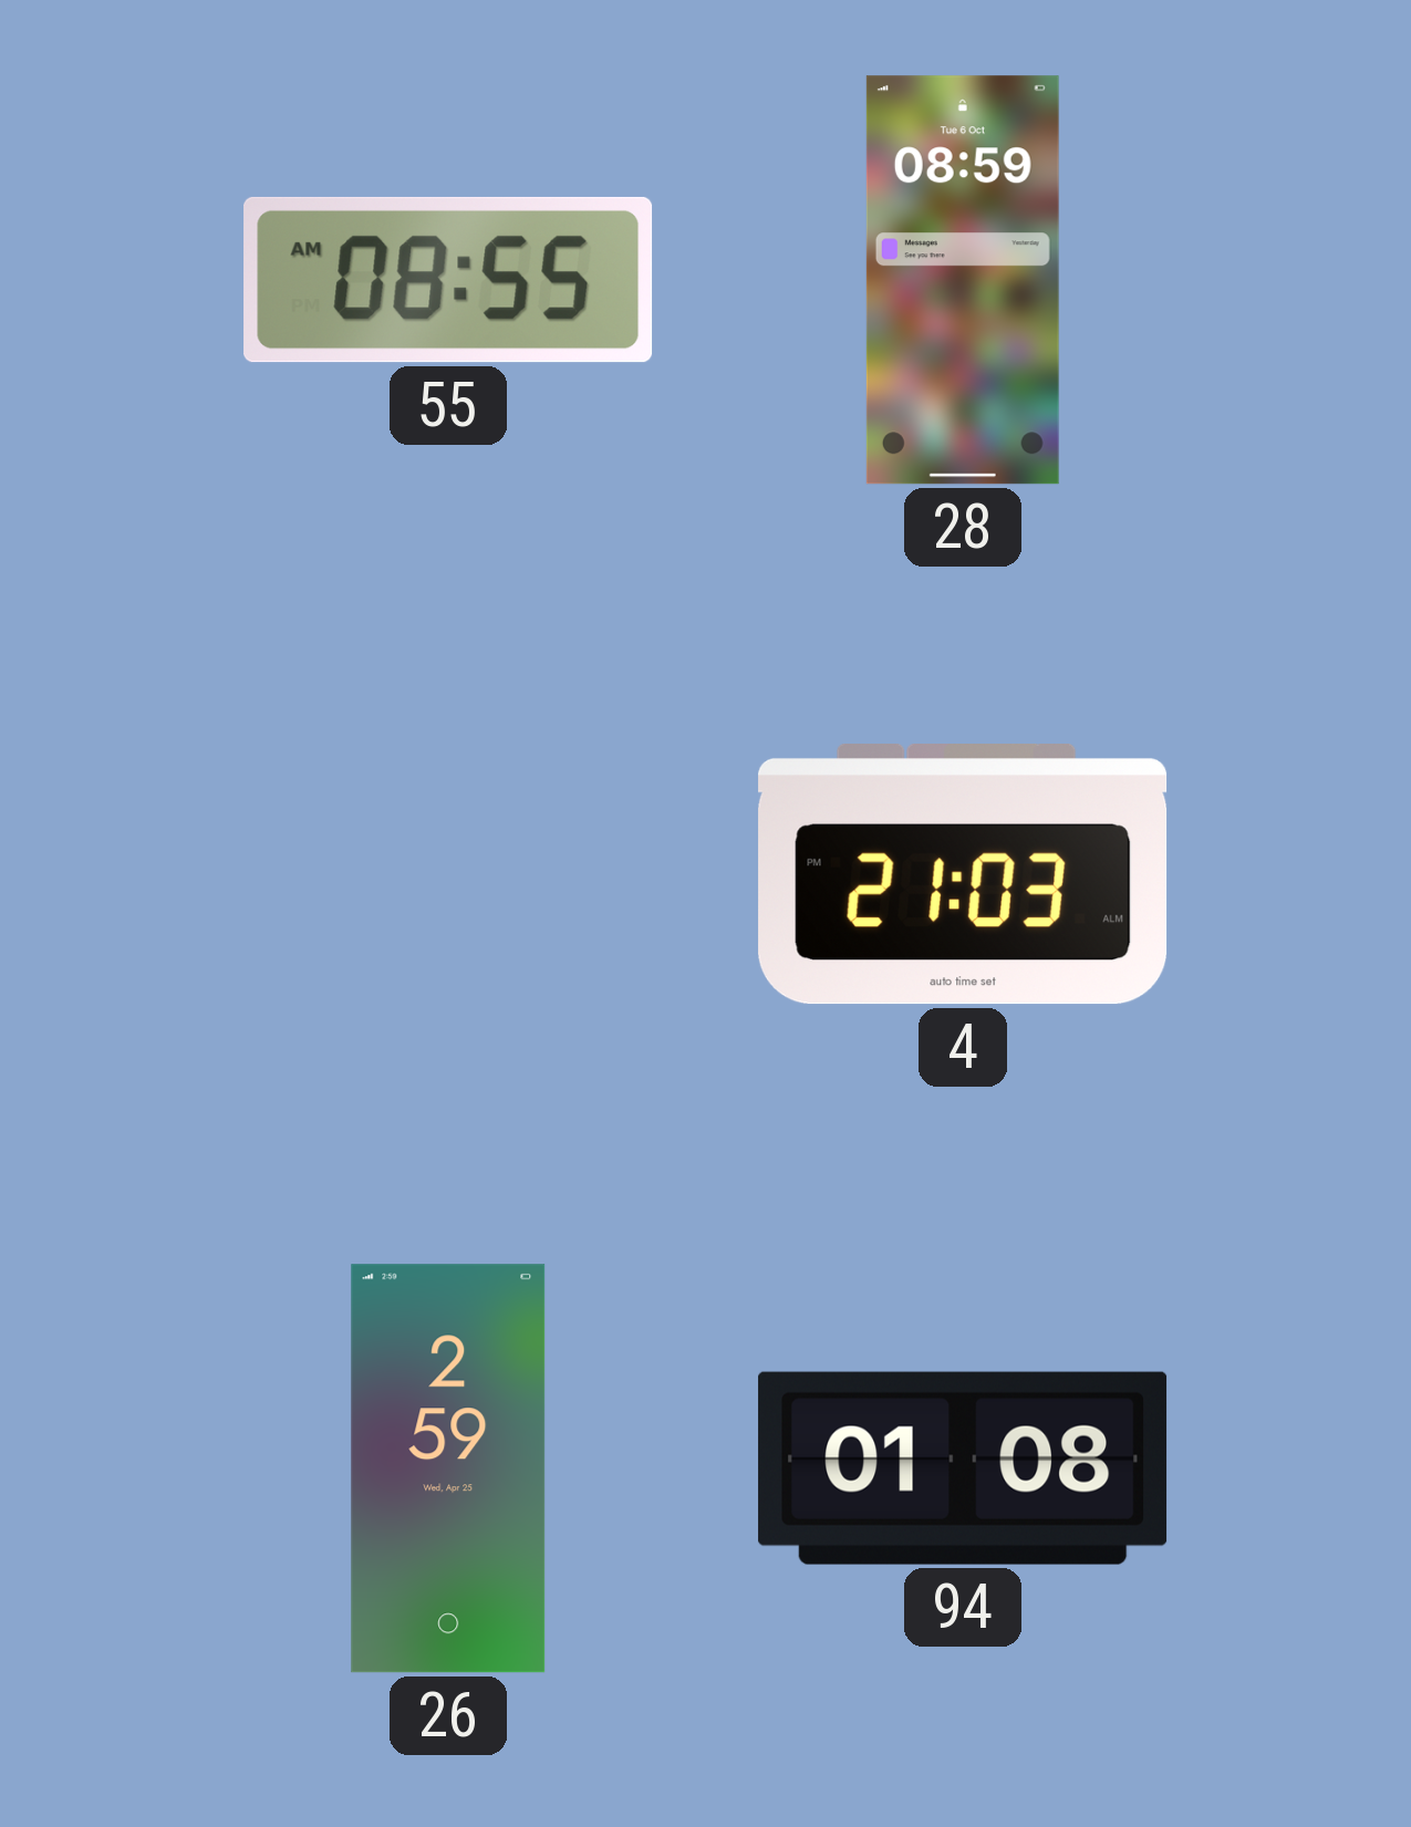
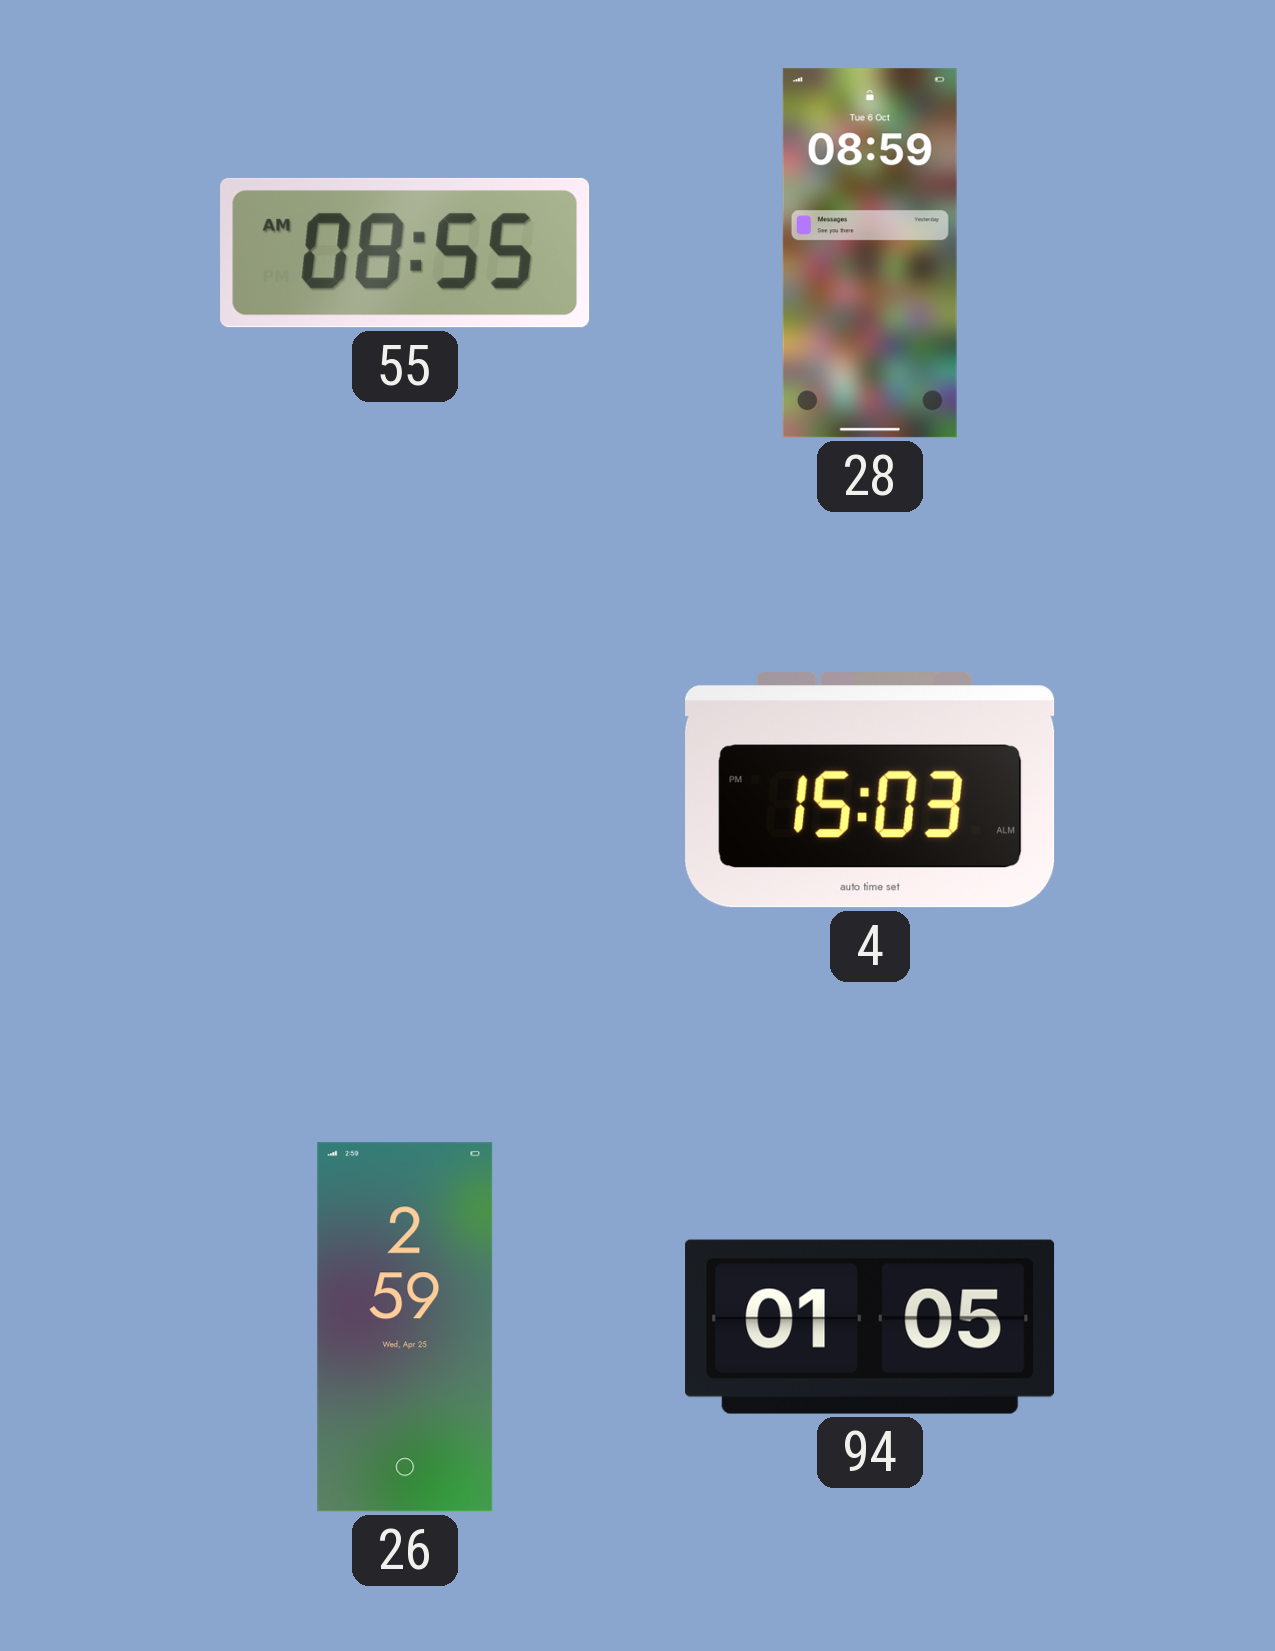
4: 21:03 -> 15:03 (870, 790)
94: 01:08 -> 01:05 (870, 1327)
